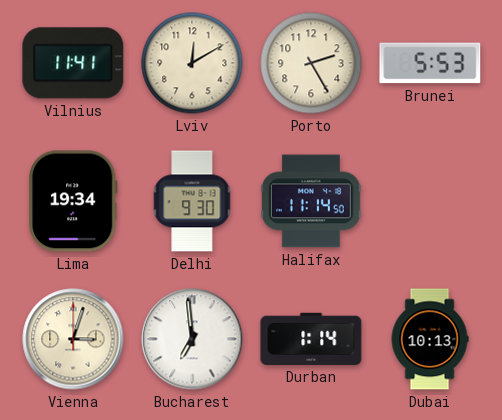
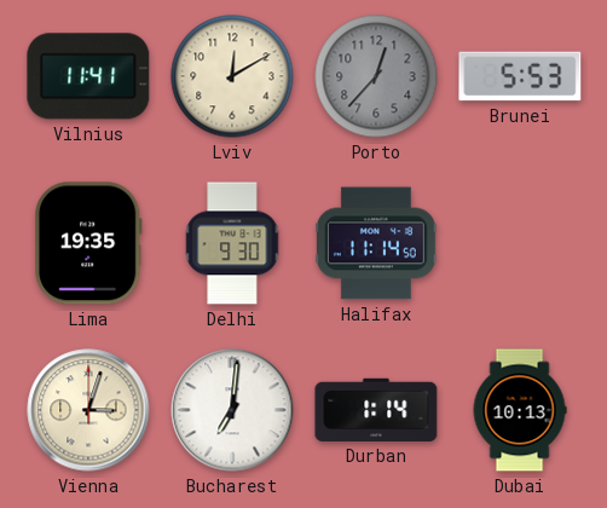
Porto: 2:25 -> 12:37 (376, 76)
Porto dial: cream -> grey (376, 76)
Lima: 19:34 -> 19:35 (88, 243)
Bucharest: 6:59 -> 7:01 (232, 410)
